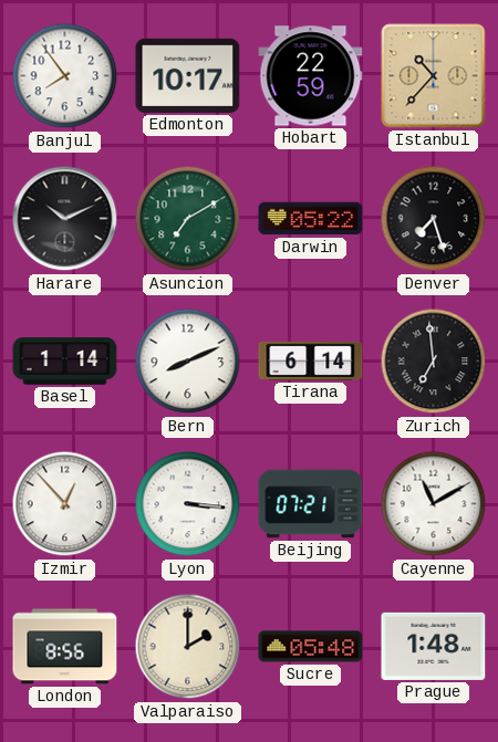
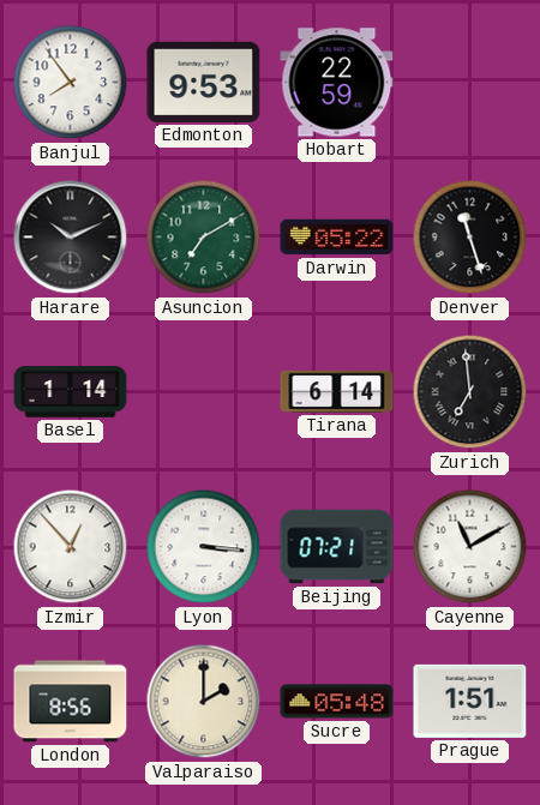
Edmonton: 10:17 -> 9:53 (204, 82)
Istanbul: 10:37 -> none (434, 76)
Denver: 7:27 -> 11:27 (470, 238)
Bern: 8:11 -> none (188, 362)
Prague: 1:48 -> 1:51 (470, 701)
